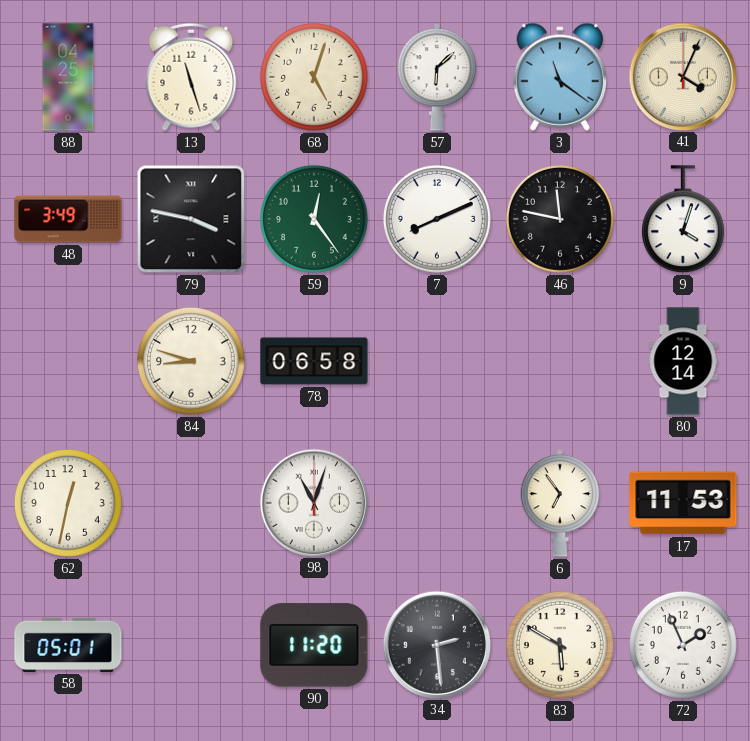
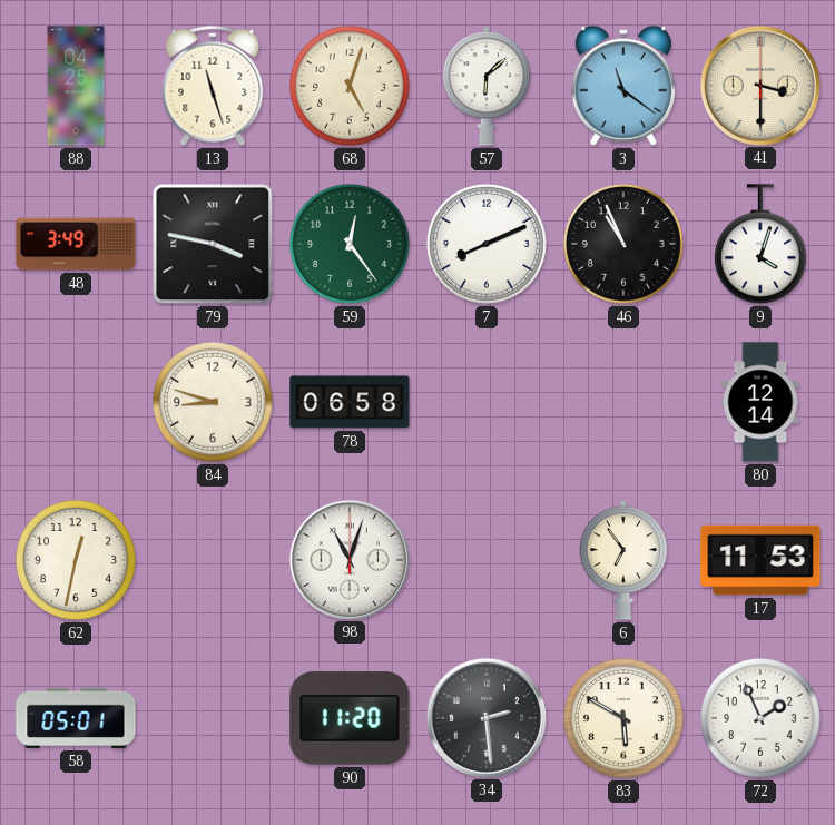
41: 4:04 -> 3:30 (759, 85)
46: 11:47 -> 10:56 (623, 244)
